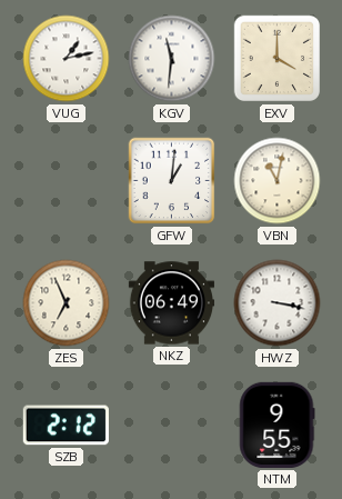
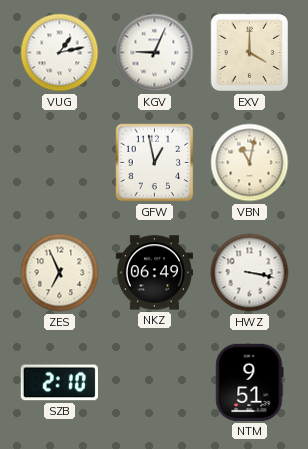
KGV: 11:31 -> 9:04 (155, 53)
GFW: 1:01 -> 12:58 (155, 163)
SZB: 2:12 -> 2:10 (59, 383)
NTM: 9:55 -> 9:51 (250, 382)
